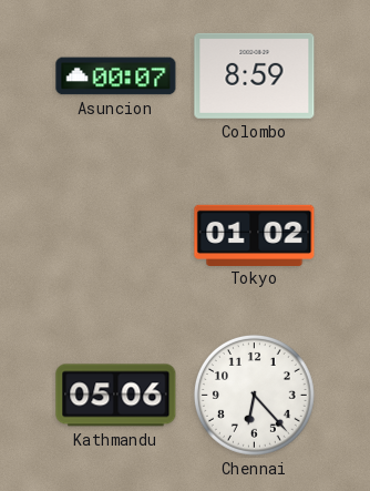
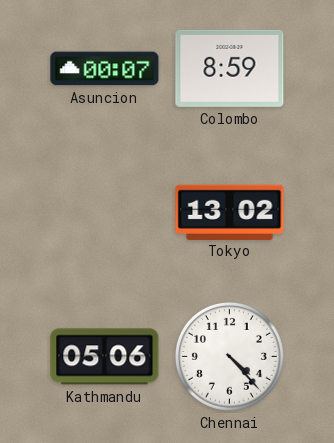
Tokyo: 01:02 -> 13:02 (230, 212)
Chennai: 6:23 -> 4:23 (229, 356)
